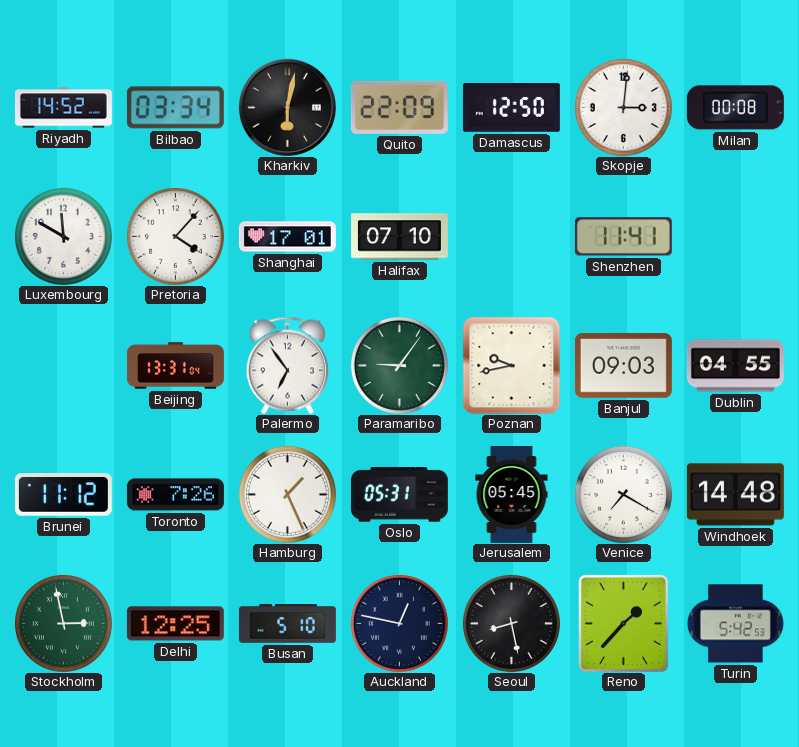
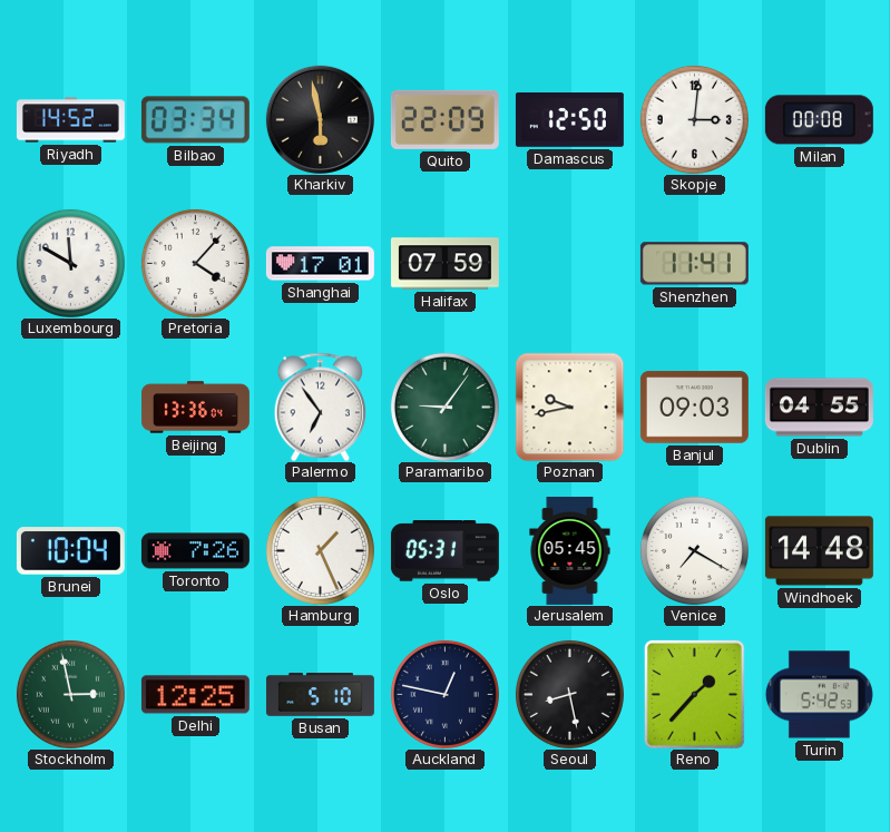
Kharkiv: 6:02 -> 5:58 (320, 119)
Halifax: 07:10 -> 07:59 (444, 264)
Beijing: 13:31 -> 13:36 (195, 408)
Brunei: 11:12 -> 10:04 (70, 551)
